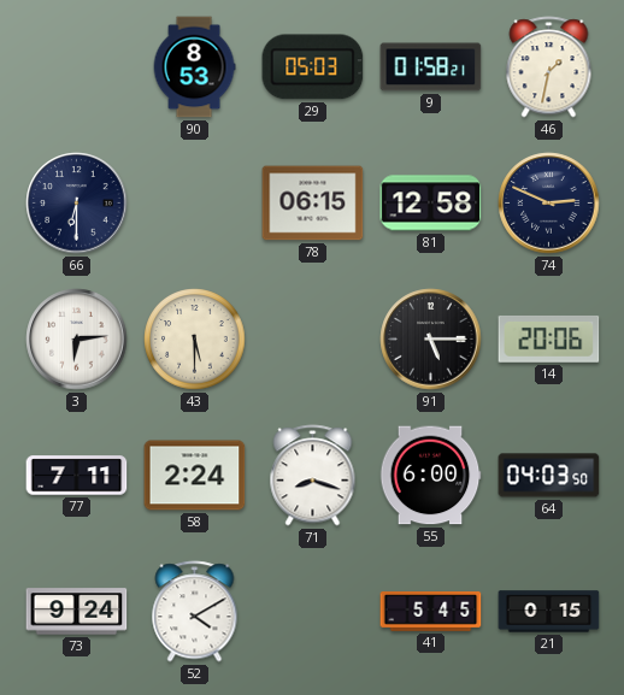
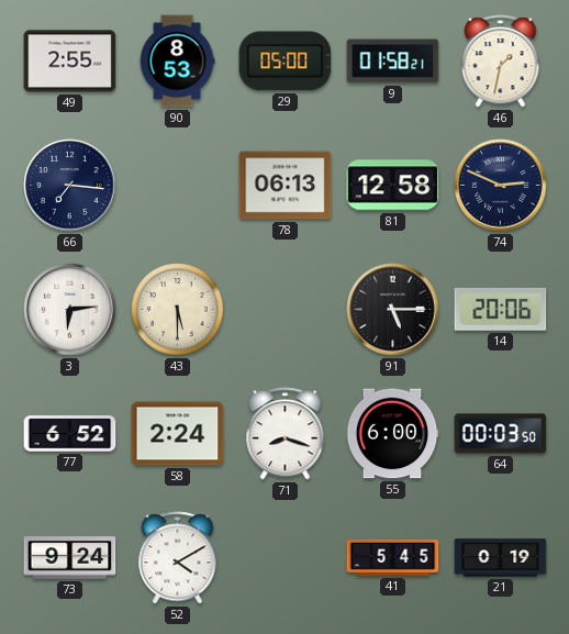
49: none -> 2:55 (70, 62)
29: 05:03 -> 05:00 (286, 62)
66: 6:30 -> 7:16 (70, 186)
78: 06:15 -> 06:13 (286, 186)
77: 7:11 -> 6:52 (70, 434)
64: 04:03 -> 00:03 (501, 434)
21: 0:15 -> 0:19 (501, 558)
